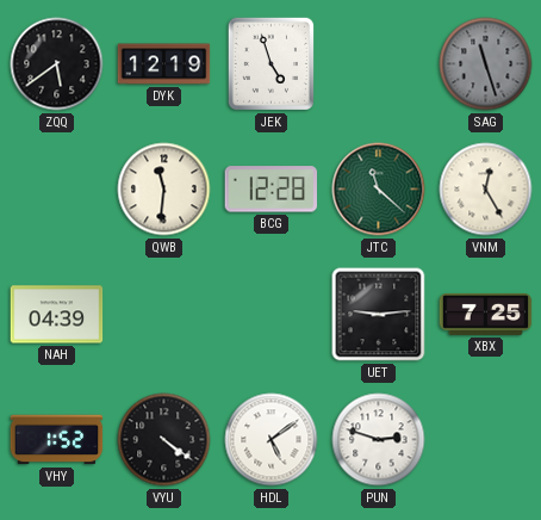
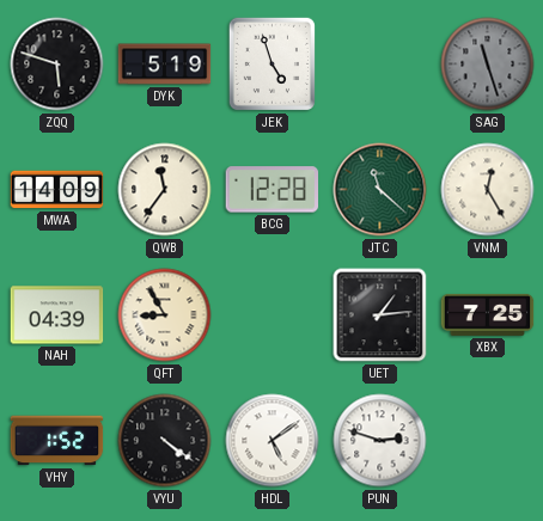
ZQQ: 5:39 -> 5:48 (57, 65)
DYK: 12:19 -> 5:19 (165, 65)
MWA: none -> 14:09 (57, 190)
QWB: 11:31 -> 11:36 (165, 190)
QFT: none -> 8:55 (165, 315)
UET: 9:14 -> 1:14 (380, 315)
